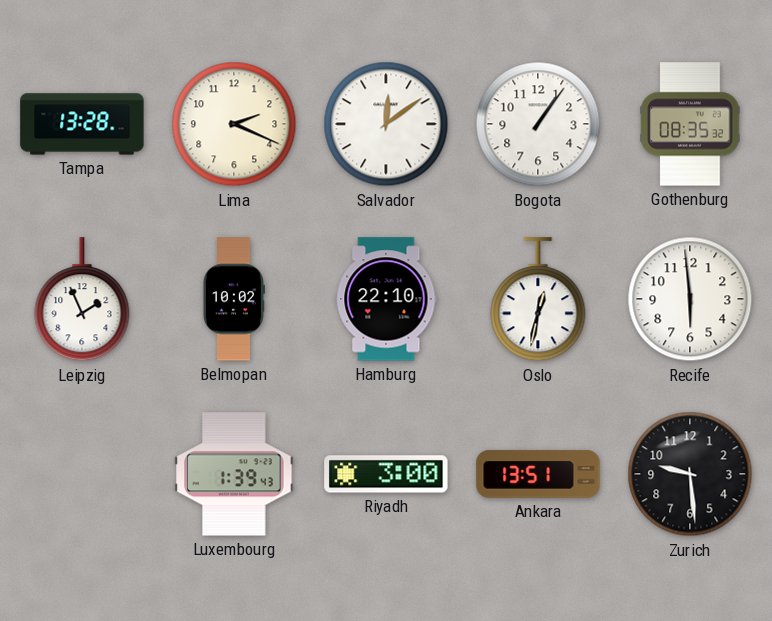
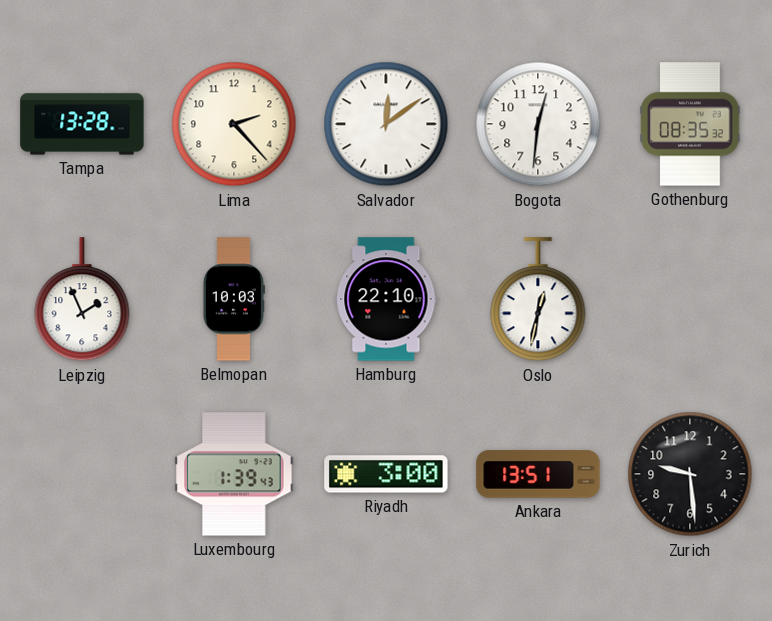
Lima: 2:19 -> 2:23 (234, 124)
Bogota: 1:06 -> 12:31 (538, 124)
Belmopan: 10:02 -> 10:03 (234, 299)
Recife: 5:59 -> none (690, 299)
